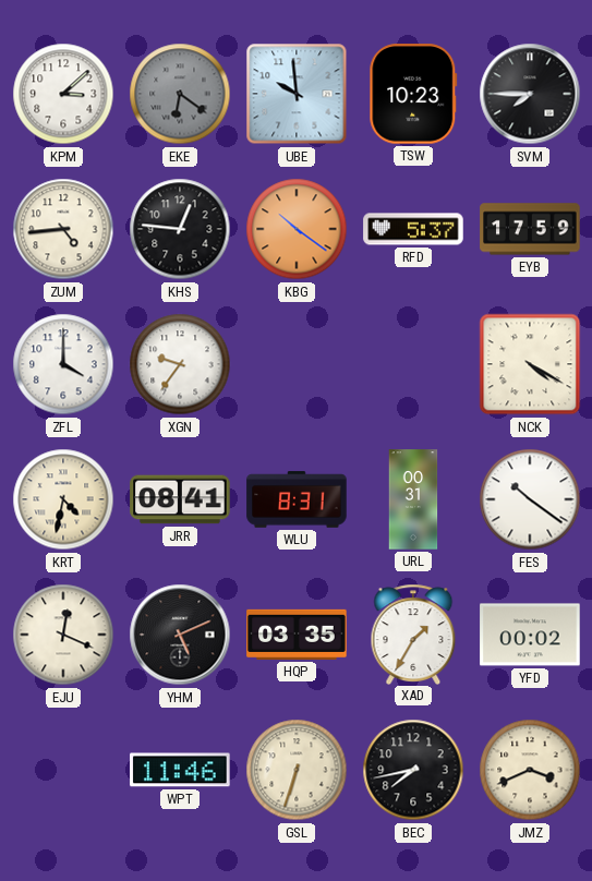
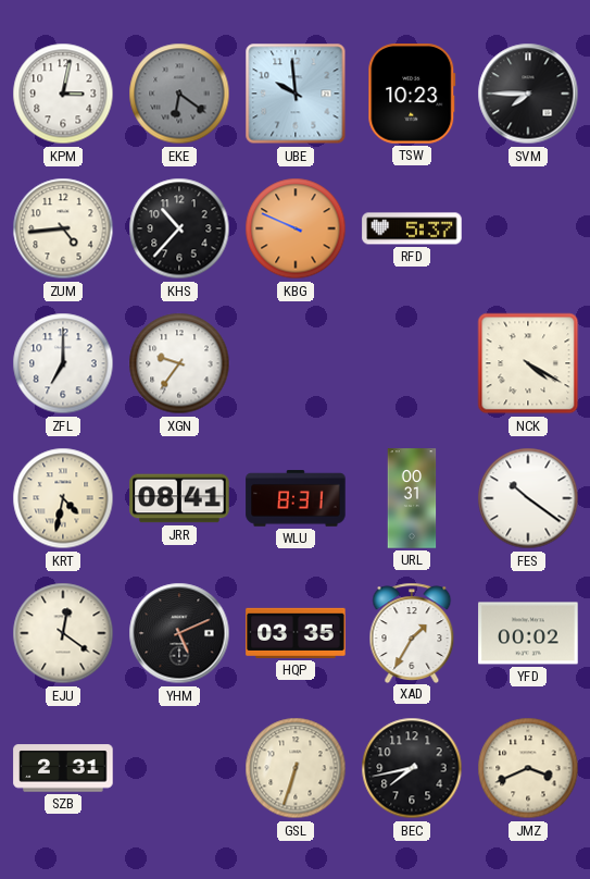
KPM: 3:08 -> 3:02 (63, 94)
KHS: 12:46 -> 10:37 (179, 228)
KBG: 10:21 -> 9:49 (296, 228)
EYB: 17:59 -> none (530, 229)
ZFL: 4:00 -> 7:00 (63, 363)
EJU: 12:19 -> 12:21 (63, 633)
SZB: none -> 2:31 (63, 768)
WPT: 11:46 -> none (180, 770)
